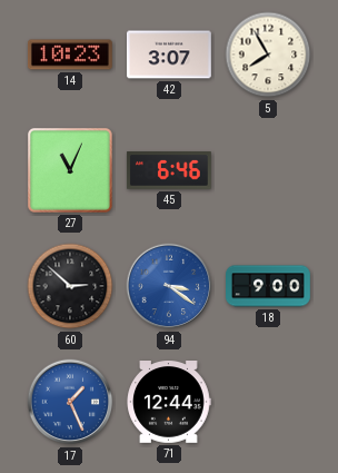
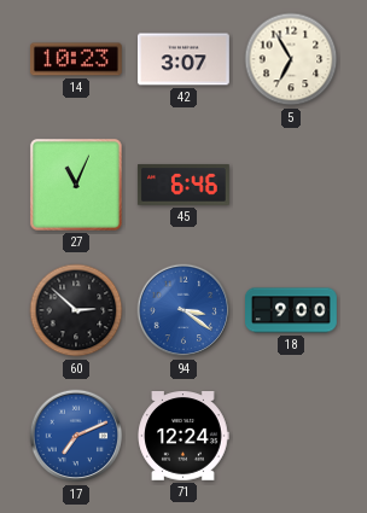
5: 7:55 -> 6:55 (291, 59)
17: 1:26 -> 7:11 (76, 436)
71: 12:44 -> 12:24 (183, 437)
